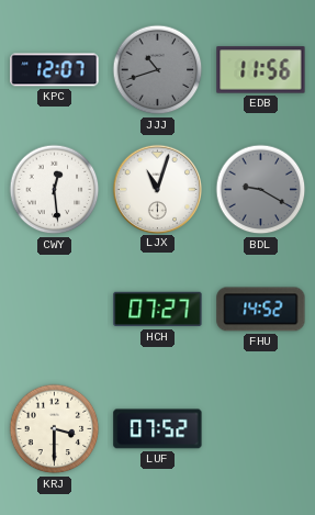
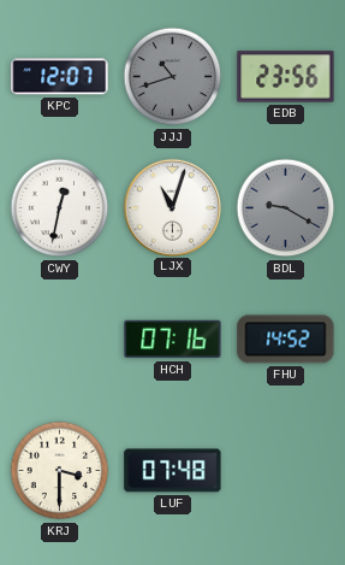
EDB: 11:56 -> 23:56 (286, 77)
CWY: 12:29 -> 12:32 (60, 208)
HCH: 07:27 -> 07:16 (173, 340)
LUF: 07:52 -> 07:48 (173, 471)
